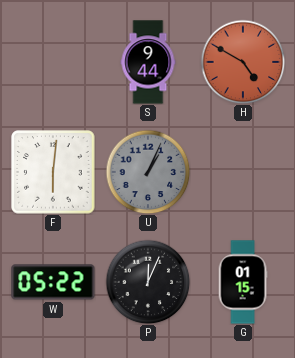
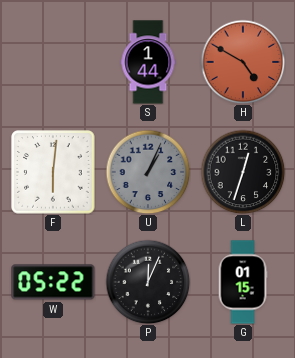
S: 9:44 -> 1:44 (148, 62)
L: none -> 12:33 (243, 172)
